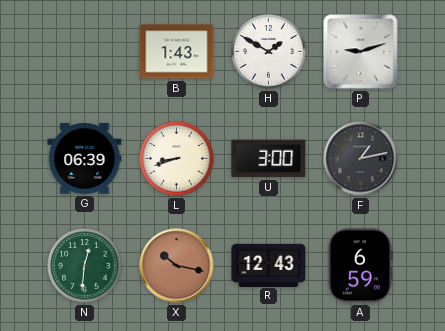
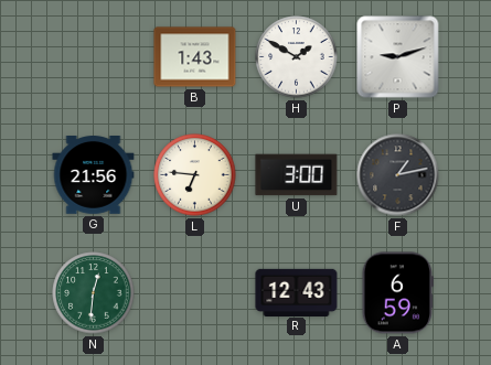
G: 06:39 -> 21:56 (94, 175)
L: 8:42 -> 6:46 (195, 175)
X: 10:17 -> none (177, 266)
